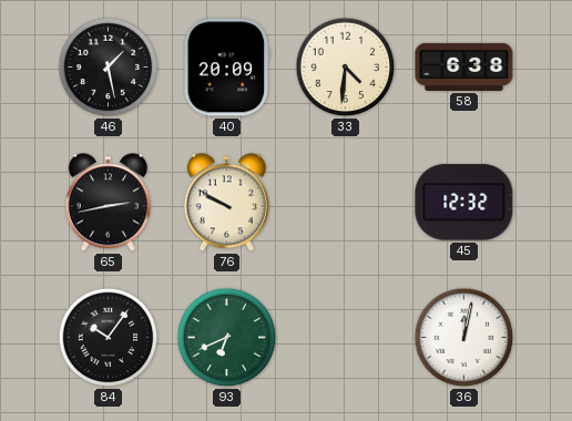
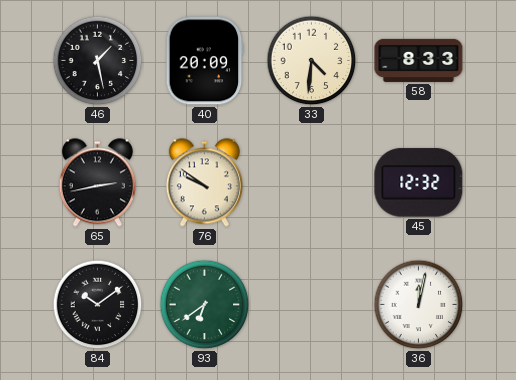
58: 6:38 -> 8:33 (419, 60)
76: 9:50 -> 9:51 (204, 183)
84: 10:06 -> 10:09 (98, 305)
93: 6:41 -> 6:39 (205, 305)
